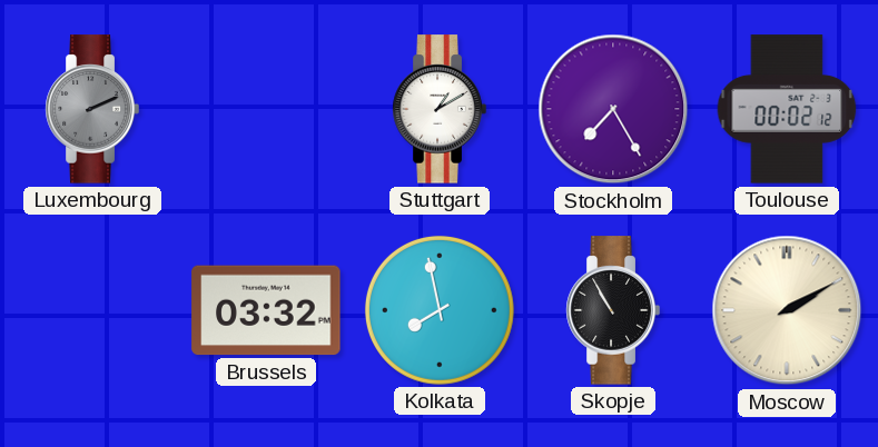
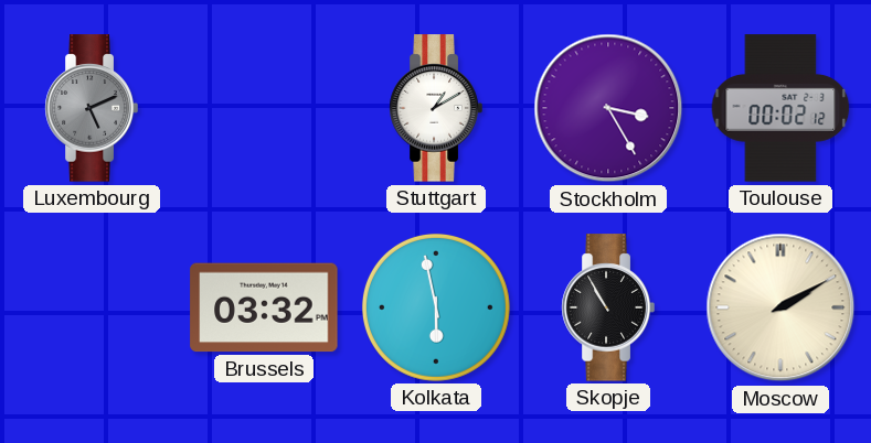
Luxembourg: 2:11 -> 5:11 (92, 108)
Stockholm: 7:25 -> 3:25 (608, 108)
Kolkata: 7:58 -> 5:58 (436, 307)
